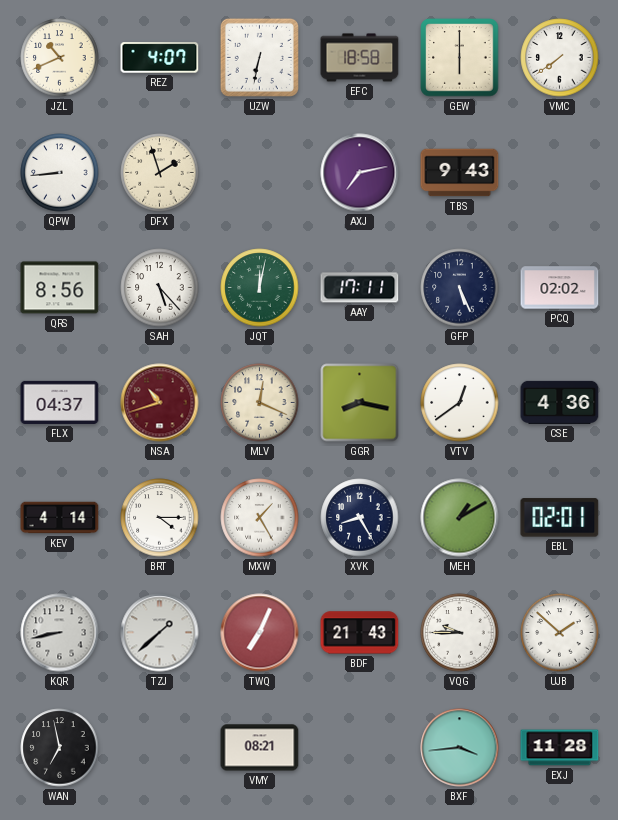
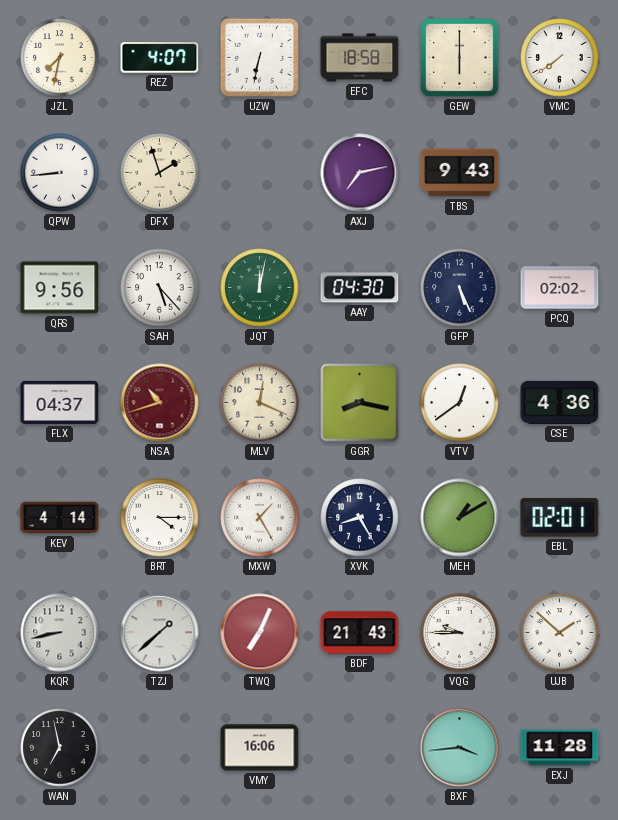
JZL: 10:41 -> 7:32 (60, 58)
QRS: 8:56 -> 9:56 (60, 288)
AAY: 17:11 -> 04:30 (360, 288)
VMY: 08:21 -> 16:06 (260, 748)
